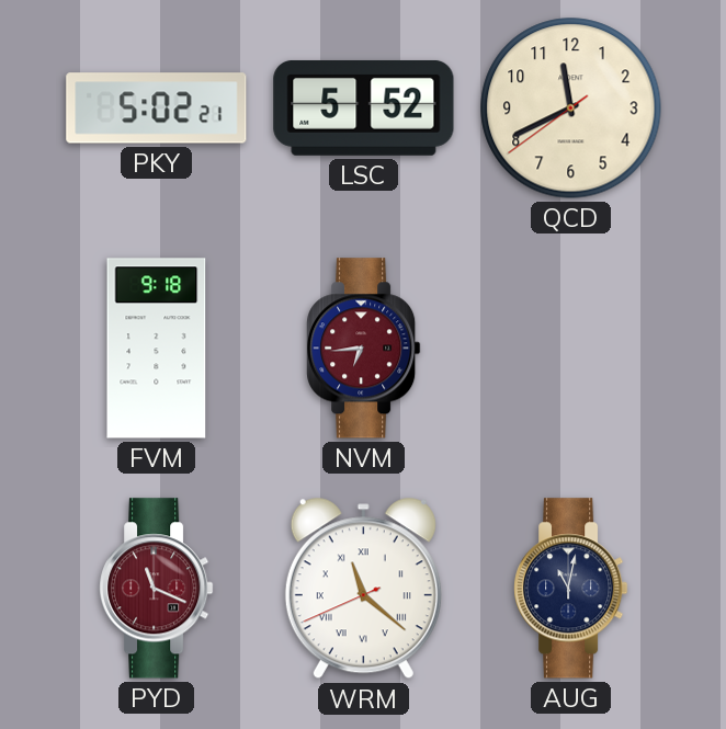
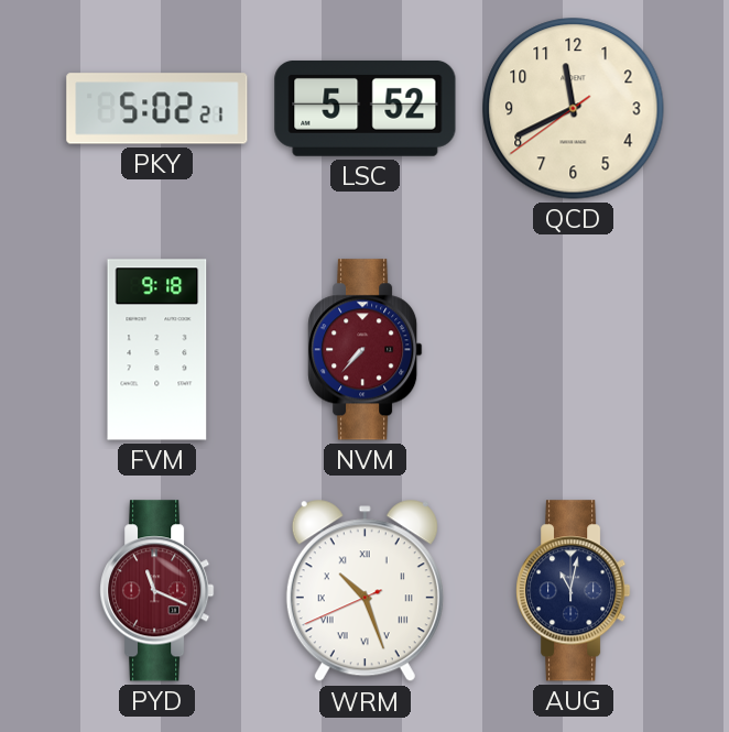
NVM: 6:44 -> 7:37 (366, 350)
WRM: 11:21 -> 10:26 (364, 591)
